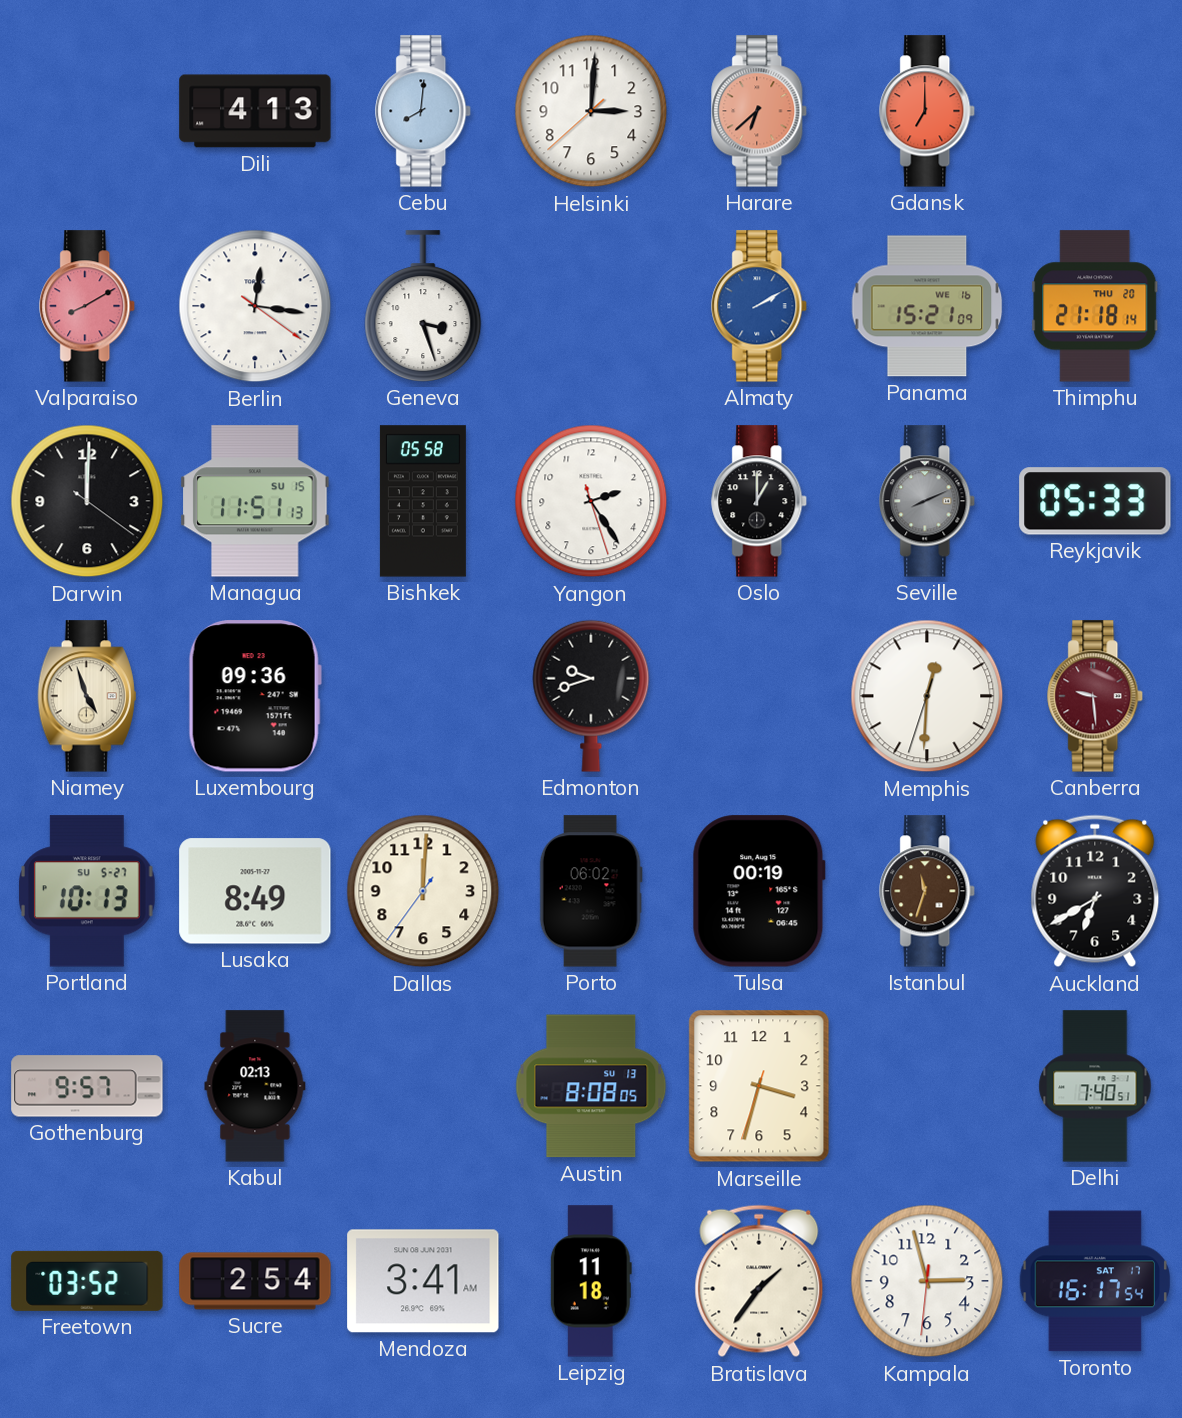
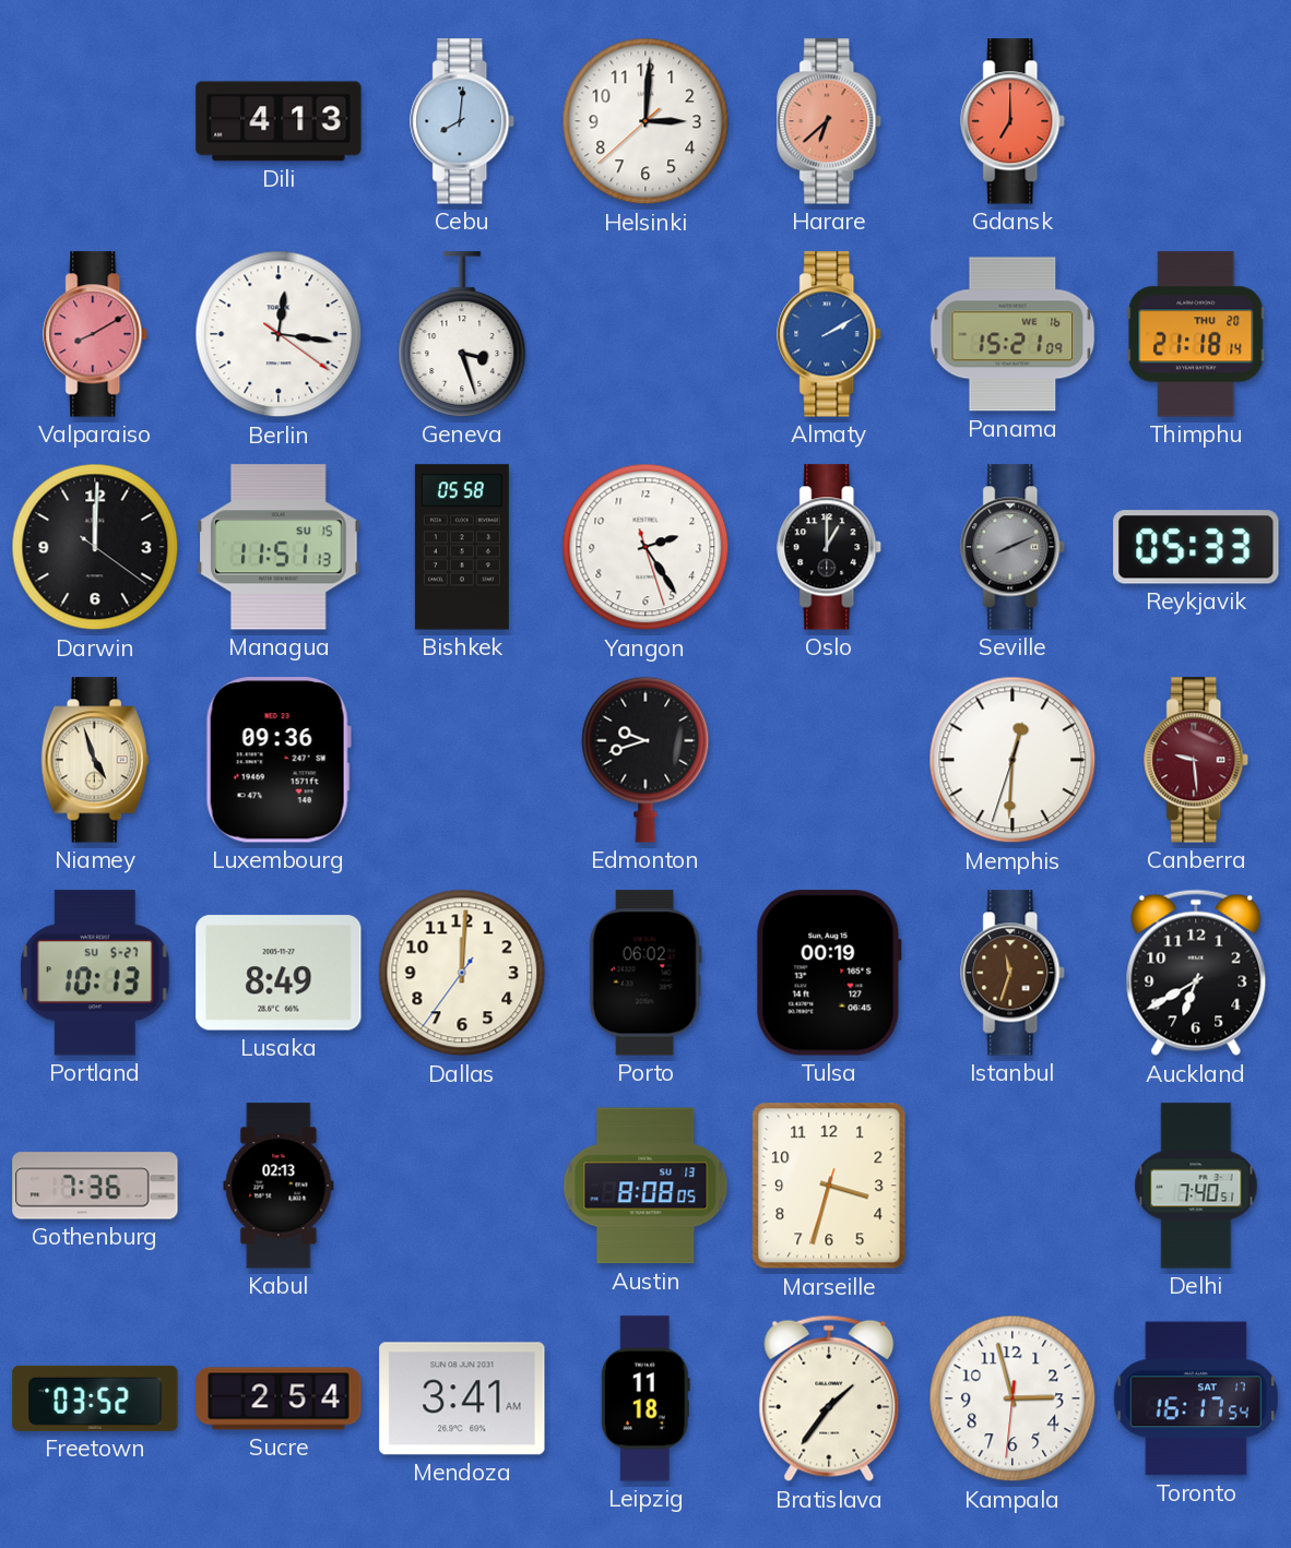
Gothenburg: 9:57 -> 7:36 (95, 1186)
